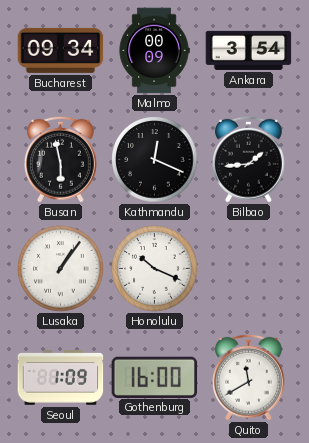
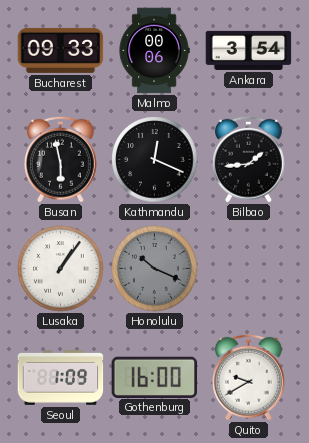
Bucharest: 09:34 -> 09:33 (61, 50)
Malmo: 00:09 -> 00:06 (154, 51)
Honolulu dial: white -> grey (155, 269)
Quito: 11:40 -> 9:40 (249, 377)
